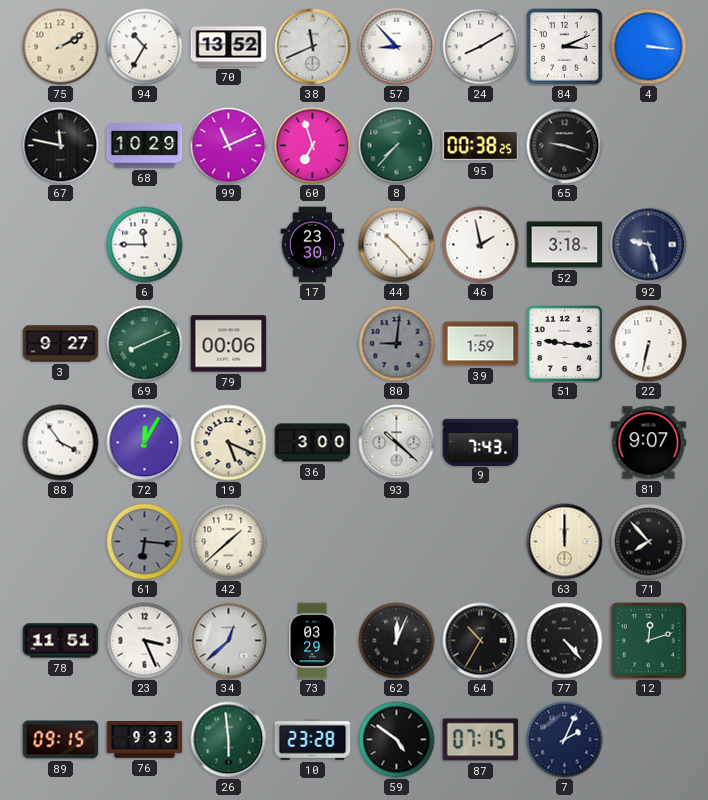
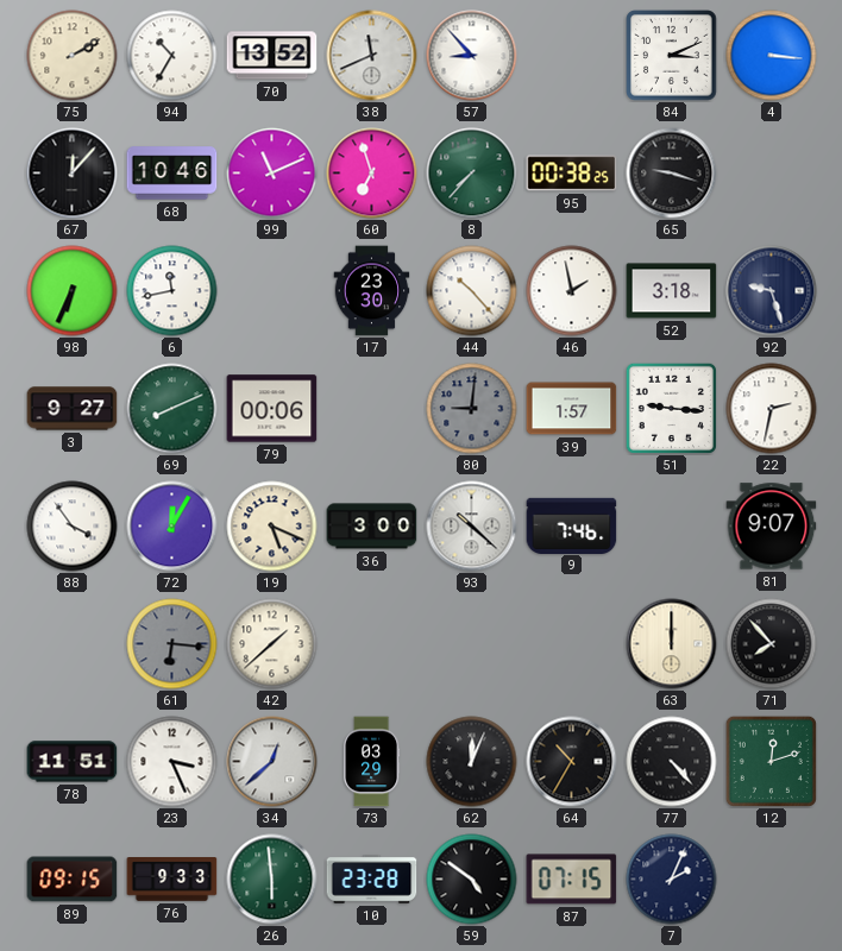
24: 8:10 -> none (481, 47)
67: 11:47 -> 12:07 (73, 174)
68: 10:29 -> 10:46 (172, 174)
98: none -> 6:34 (73, 291)
6: 11:45 -> 11:43 (172, 291)
39: 1:59 -> 1:57 (572, 409)
22: 6:32 -> 2:32 (772, 409)
9: 7:43 -> 7:46 (572, 525)
